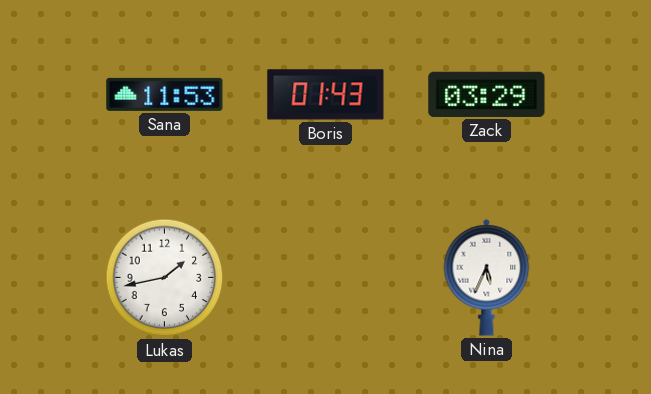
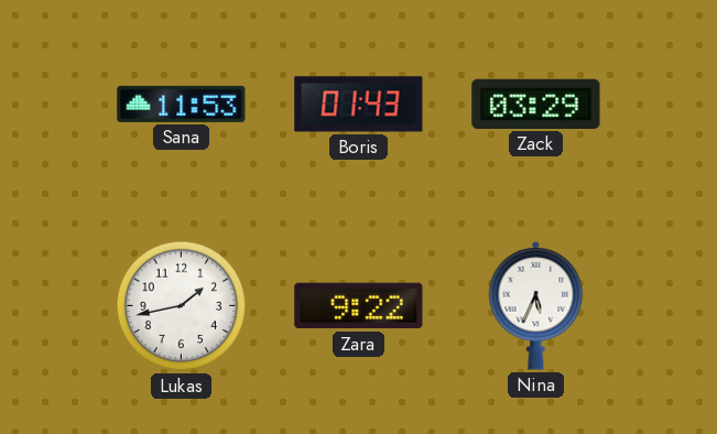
Zara: none -> 9:22 (359, 306)
